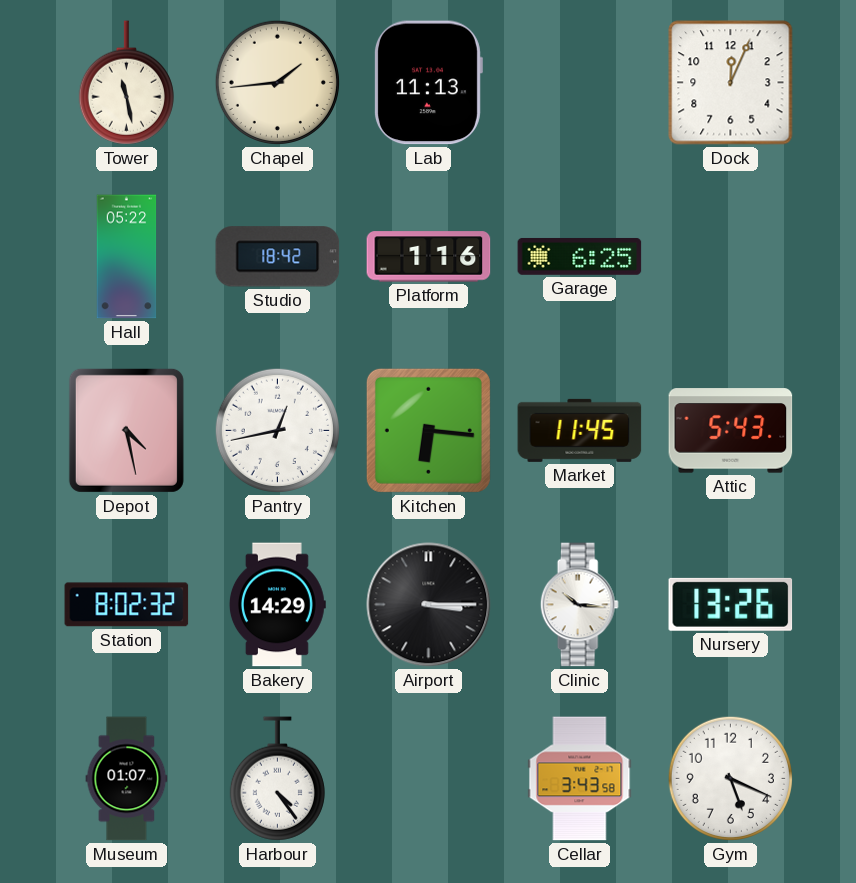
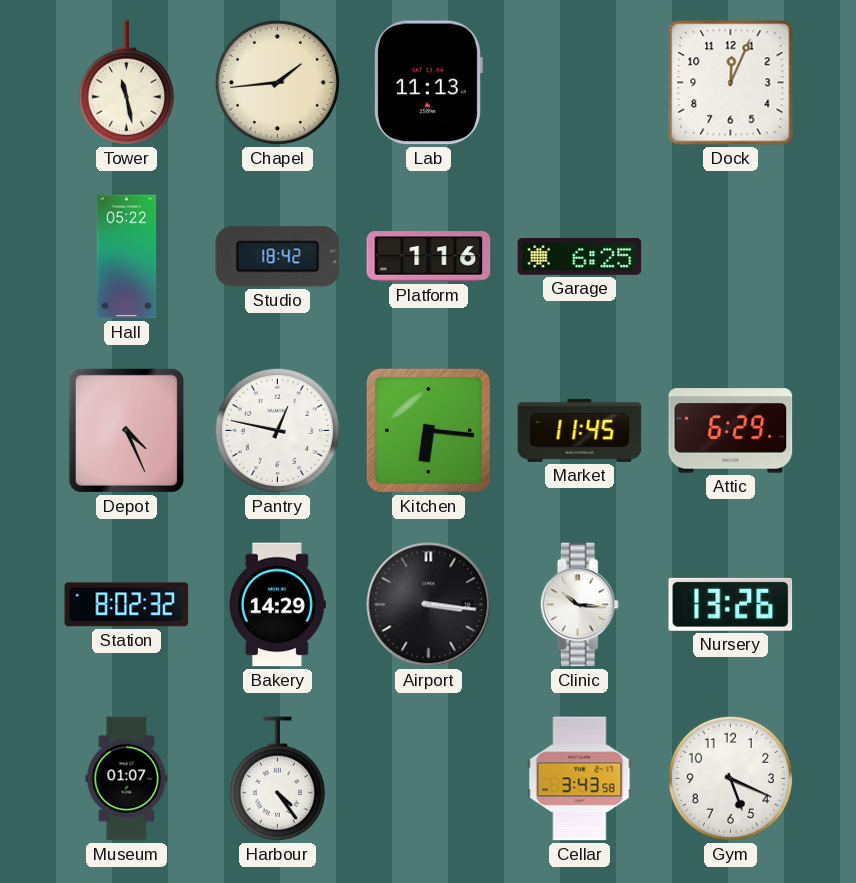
Depot: 4:28 -> 4:26 (126, 430)
Pantry: 12:43 -> 12:47 (277, 430)
Attic: 5:43 -> 6:29 (731, 431)
Airport: 3:15 -> 3:16 (429, 605)
